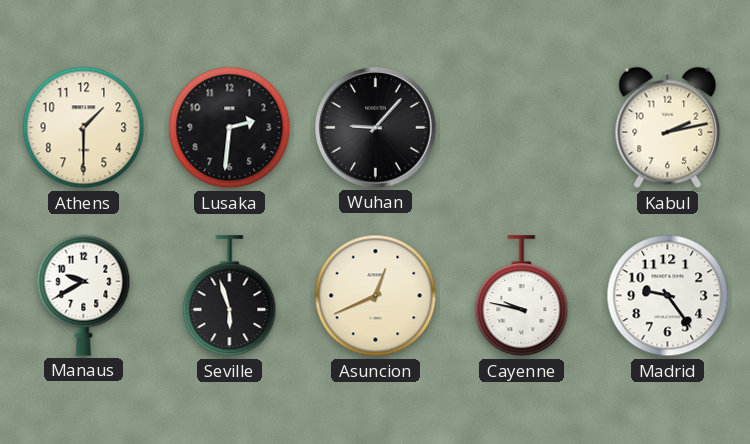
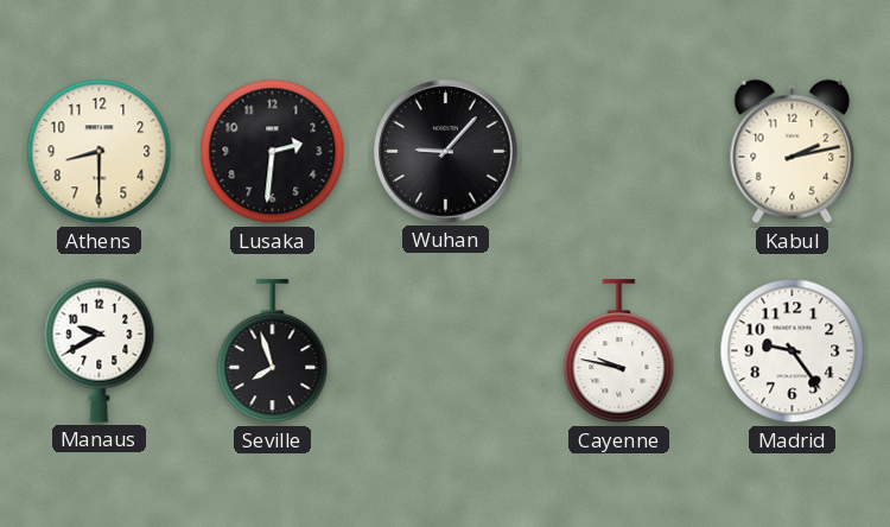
Athens: 1:30 -> 8:30 (100, 152)
Seville: 5:57 -> 7:57 (273, 351)
Asuncion: 12:41 -> none (376, 296)
